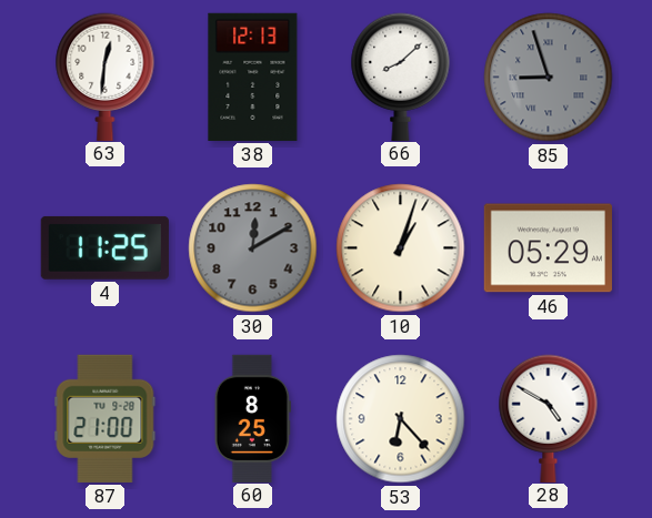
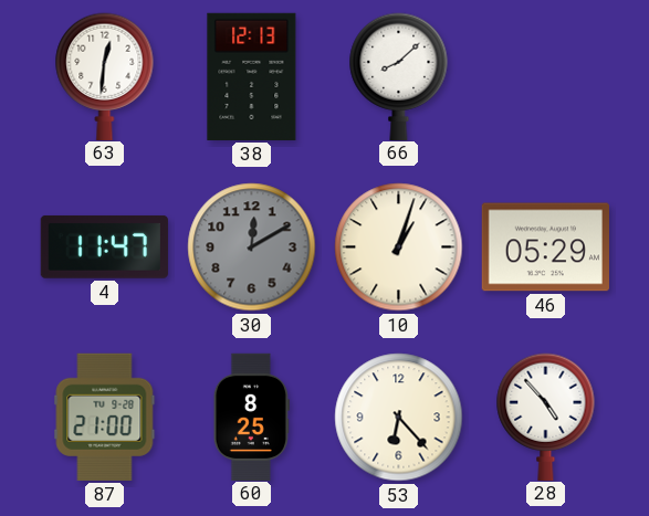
85: 8:57 -> none (549, 78)
4: 11:25 -> 11:47 (104, 246)
28: 4:50 -> 4:53 (546, 417)
